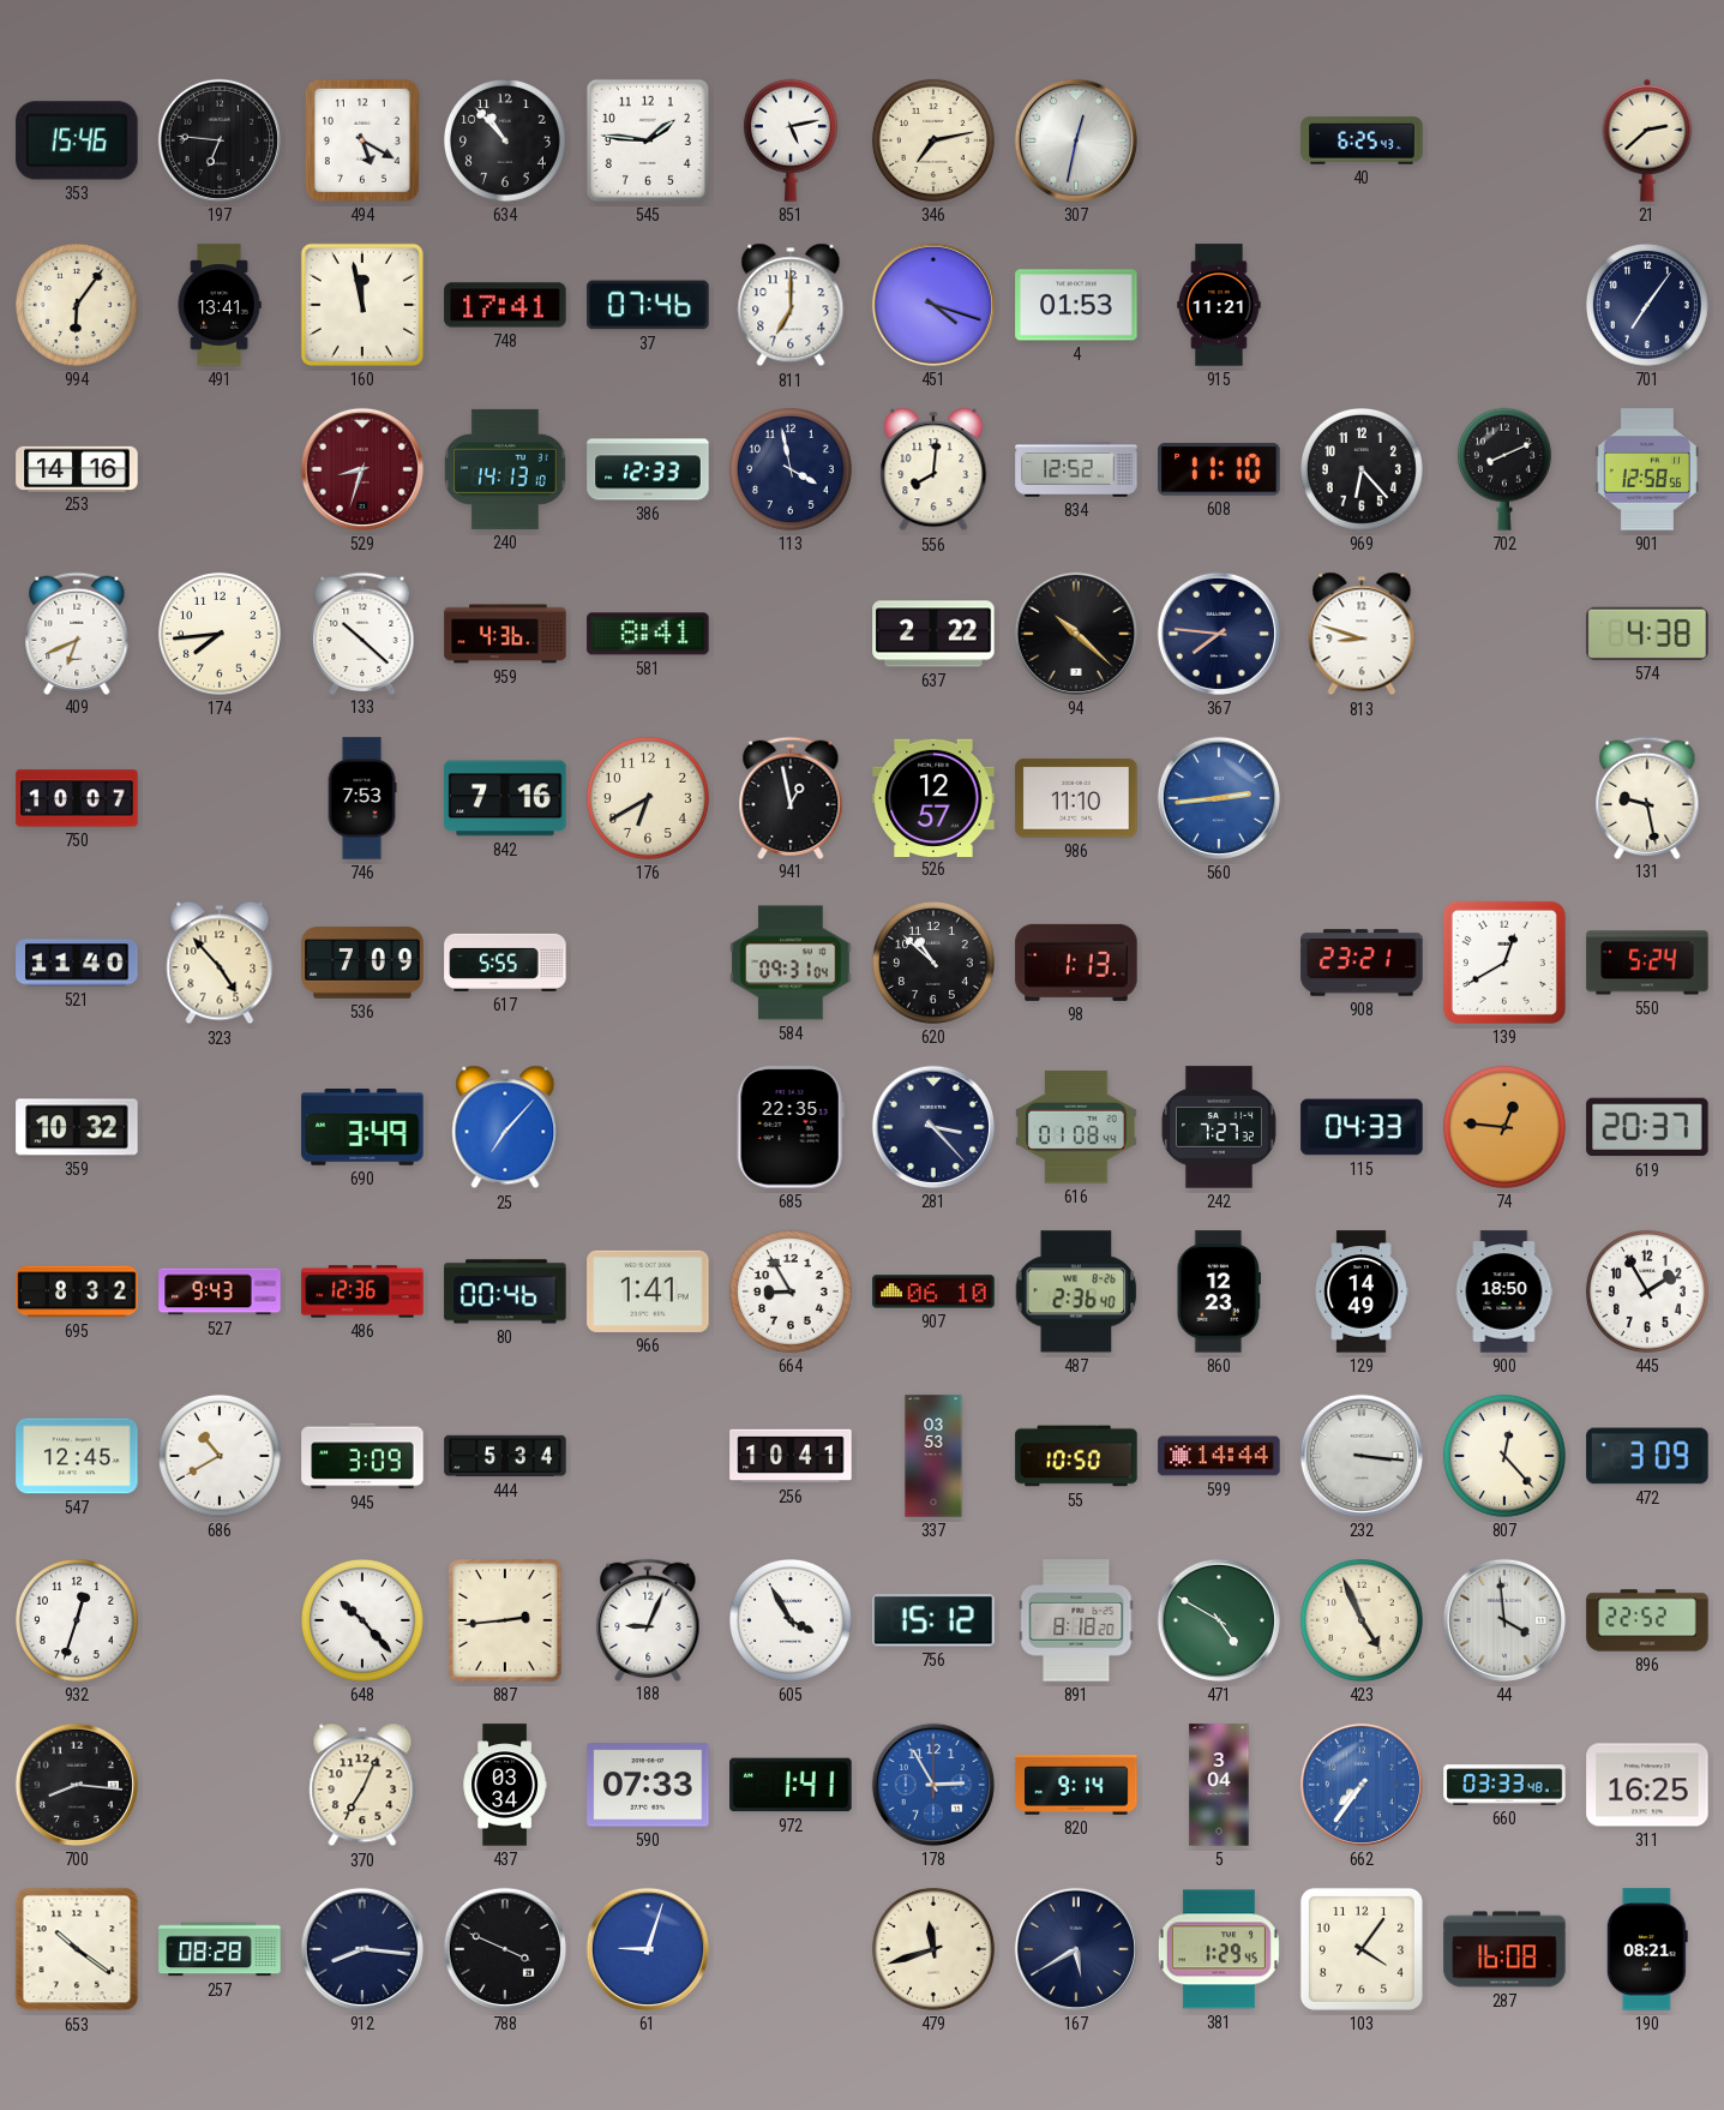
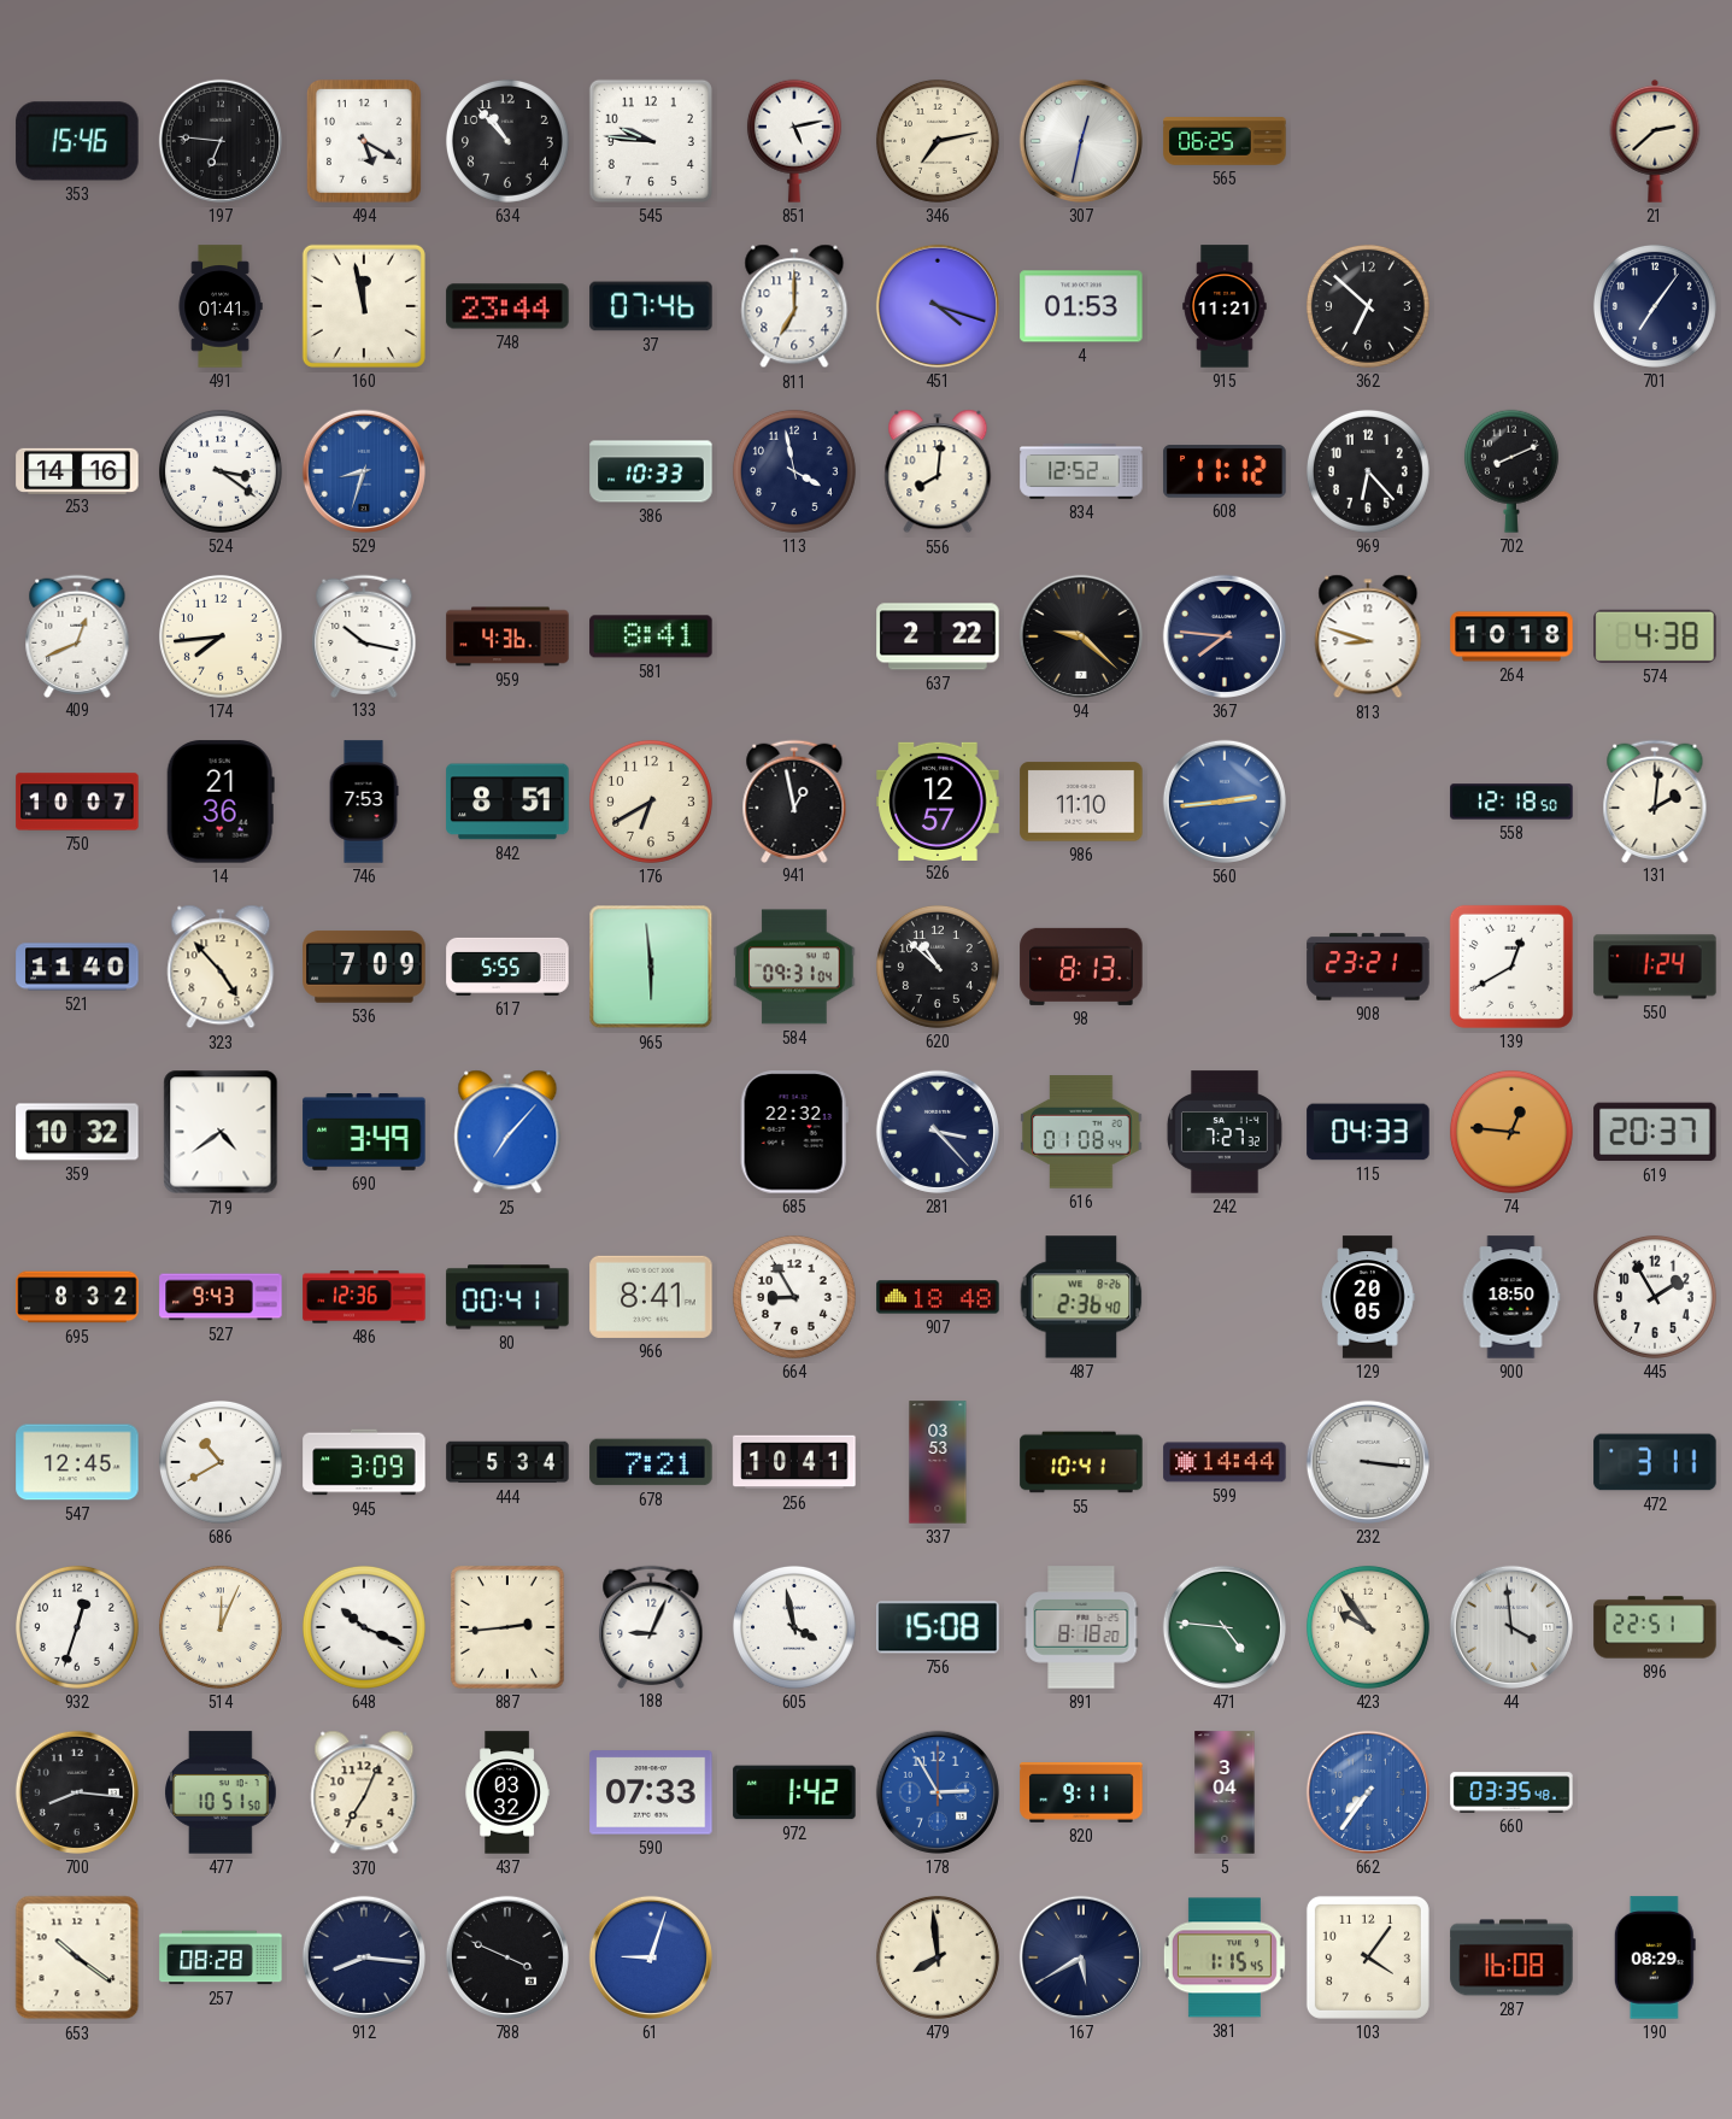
545: 1:46 -> 9:46 (651, 141)
565: none -> 06:25 (1225, 142)
40: 6:25 -> none (1362, 140)
994: 6:06 -> none (77, 305)
491: 13:41 -> 01:41 (221, 306)
748: 17:41 -> 23:44 (507, 306)
362: none -> 6:52 (1368, 306)
524: none -> 3:21 (221, 471)
529 dial: burgundy -> blue (364, 471)
240: 14:13 -> none (505, 469)
386: 12:33 -> 10:33 (651, 471)
608: 11:10 -> 11:12 (1225, 471)
901: 12:58 -> none (1646, 469)
409: 6:41 -> 12:41 (77, 635)
133: 10:22 -> 10:17 (364, 635)
94: 10:22 -> 9:22 (1081, 636)
264: none -> 10:18 (1511, 636)
14: none -> 21:36 (221, 802)
842: 7:16 -> 8:51 (507, 802)
558: none -> 12:18 (1511, 802)
131: 9:28 -> 2:01 (1655, 800)
965: none -> 5:59 (651, 967)
98: 1:13 -> 8:13 (1081, 967)
550: 5:24 -> 1:24 (1655, 967)
719: none -> 4:39 (221, 1132)
685: 22:35 -> 22:32 (794, 1132)
80: 00:46 -> 00:41 (507, 1297)
966: 1:41 -> 8:41 (651, 1297)
907: 06:10 -> 18:48 (938, 1297)
860: 12:23 -> none (1218, 1291)
129: 14:49 -> 20:05 (1368, 1297)
678: none -> 7:21 (651, 1462)
55: 10:50 -> 10:41 (1081, 1462)
807: 12:23 -> none (1504, 1456)
472: 3:09 -> 3:11 (1655, 1462)
514: none -> 12:04 (221, 1627)
648: 10:23 -> 10:19 (364, 1627)
605: 3:55 -> 3:58 (794, 1627)
756: 15:12 -> 15:08 (938, 1627)
471: 4:50 -> 4:46 (1225, 1627)
423: 4:56 -> 9:54 (1368, 1627)
896: 22:52 -> 22:51 (1655, 1627)
477: none -> 10:51 (222, 1792)
437: 03:34 -> 03:32 (507, 1792)
972: 1:41 -> 1:42 (794, 1792)
820: 9:14 -> 9:11 (1081, 1794)
660: 03:33 -> 03:35 (1511, 1792)
311: 16:25 -> none (1647, 1785)
479: 11:42 -> 7:59 (938, 1957)
381: 1:29 -> 1:15 (1225, 1957)
190: 08:21 -> 08:29 (1655, 1957)
